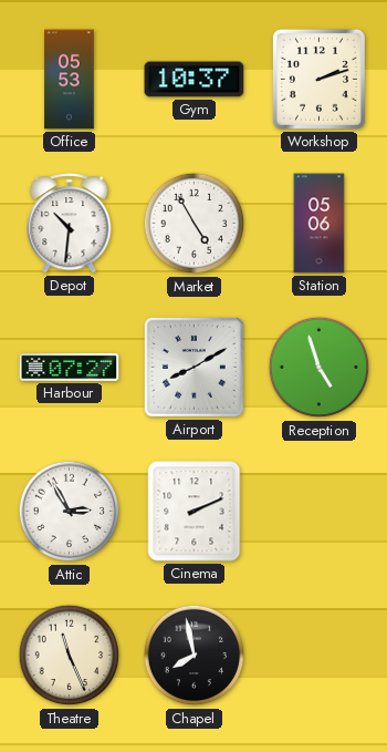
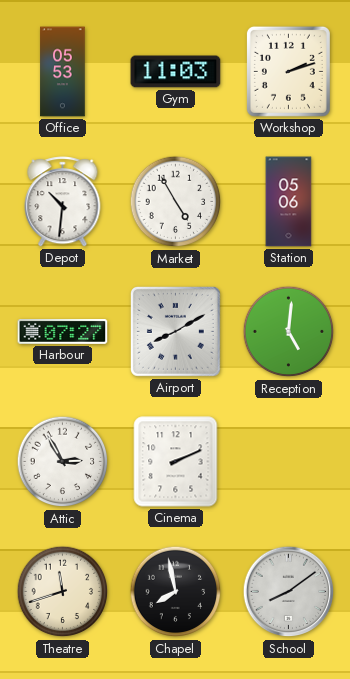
Gym: 10:37 -> 11:03 (176, 72)
Reception: 4:57 -> 5:01 (289, 332)
Theatre: 11:26 -> 11:42 (63, 592)
School: none -> 8:09 (289, 592)
